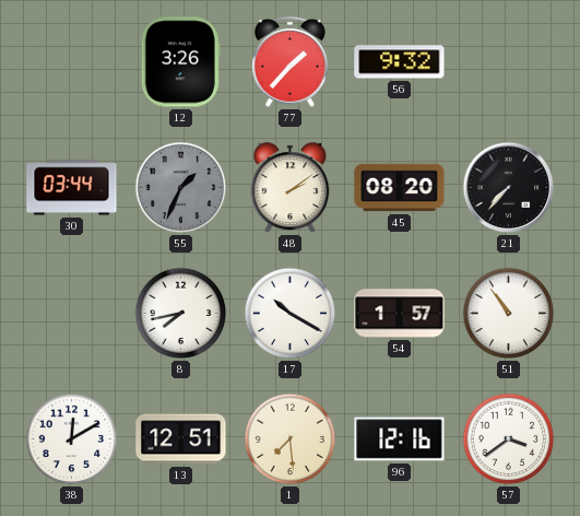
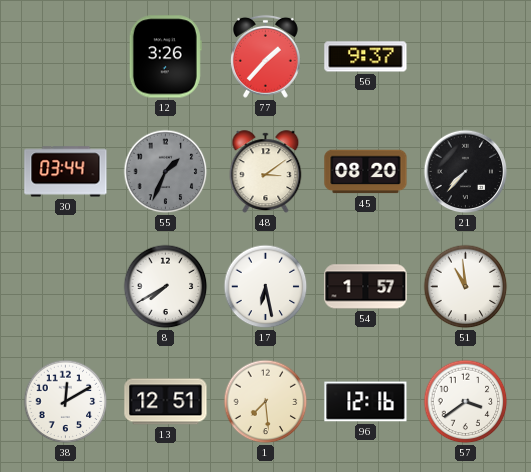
56: 9:32 -> 9:37 (366, 57)
48: 2:09 -> 3:09 (266, 172)
8: 7:43 -> 7:40 (166, 287)
17: 10:20 -> 6:28 (266, 287)
51: 10:54 -> 10:59 (466, 287)
